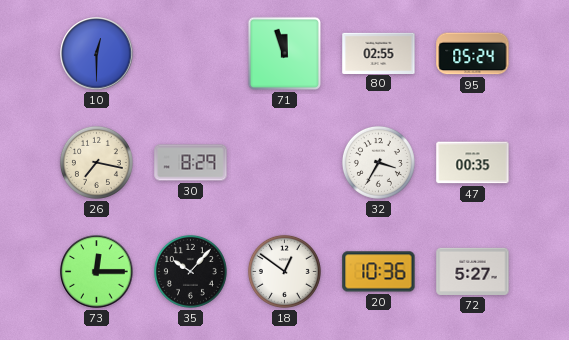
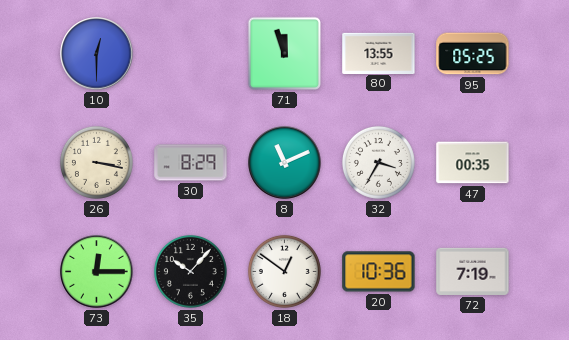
80: 02:55 -> 13:55 (379, 53)
95: 05:24 -> 05:25 (473, 54)
26: 7:17 -> 3:17 (96, 162)
8: none -> 11:11 (285, 163)
72: 5:27 -> 7:19 (473, 271)
